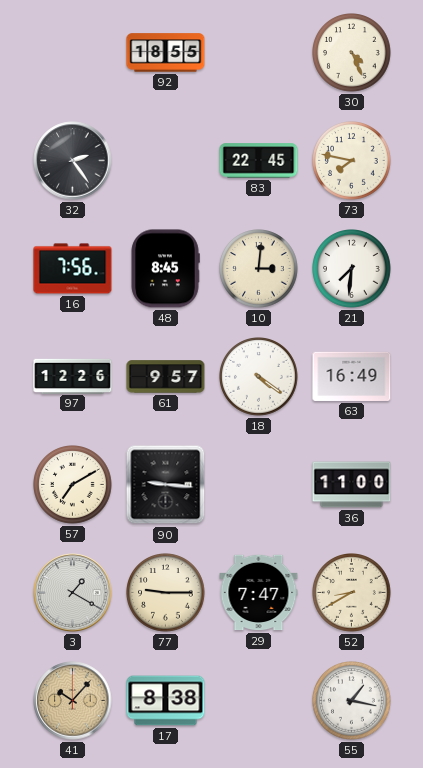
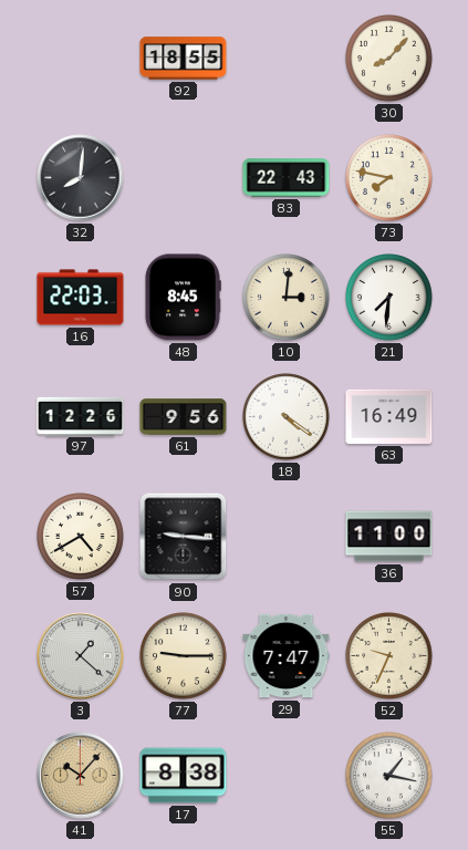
30: 4:26 -> 8:07 (389, 59)
32: 2:24 -> 8:01 (81, 178)
83: 22:45 -> 22:43 (287, 178)
16: 7:56 -> 22:03 (81, 298)
61: 9:57 -> 9:56 (184, 417)
57: 7:10 -> 4:40 (81, 537)
3: 1:20 -> 1:22 (81, 656)
52: 8:40 -> 9:34 (389, 656)
